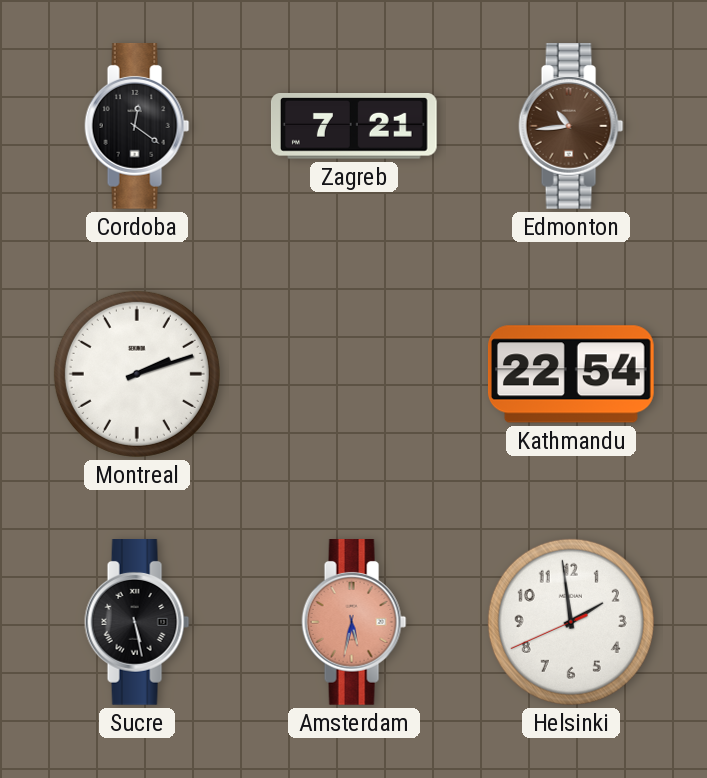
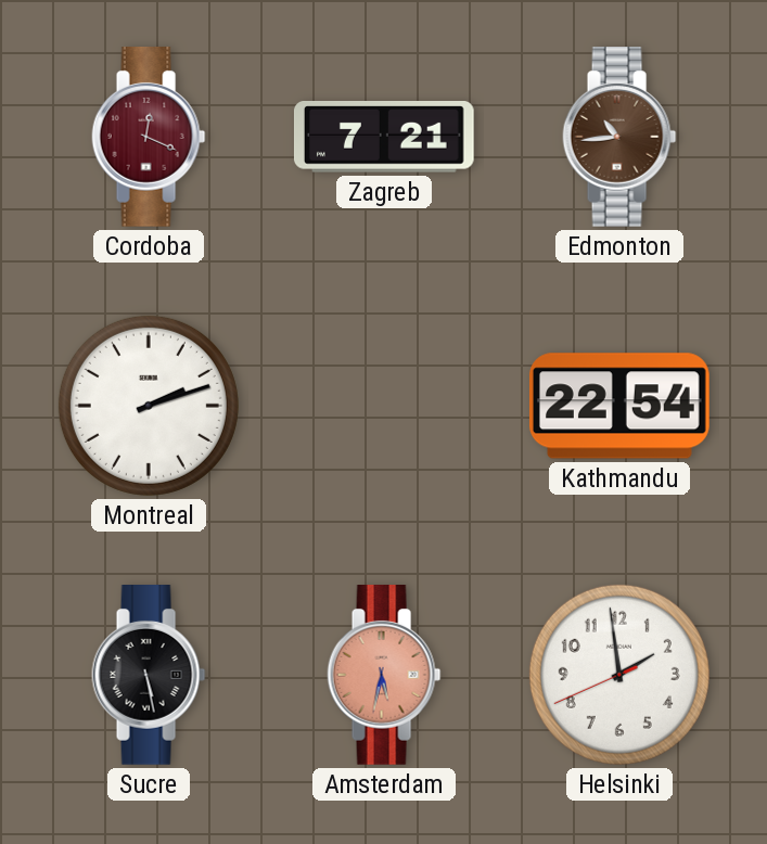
Cordoba: 12:21 -> 12:19 (149, 138)
Cordoba dial: black -> burgundy (149, 138)
